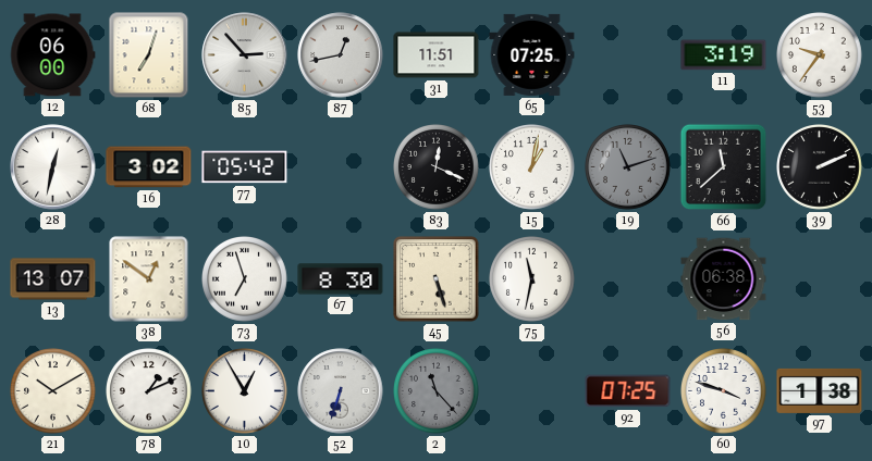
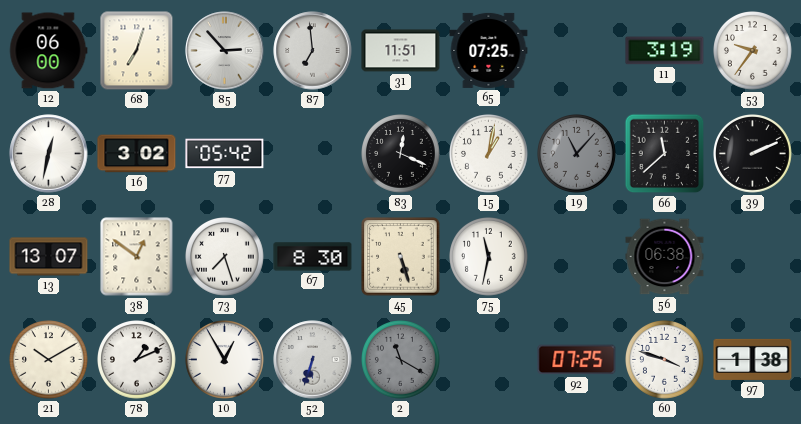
87: 12:43 -> 6:59 (313, 51)
19: 11:12 -> 11:07 (577, 154)
73: 6:57 -> 7:27 (225, 257)
2: 11:23 -> 11:20 (401, 360)
